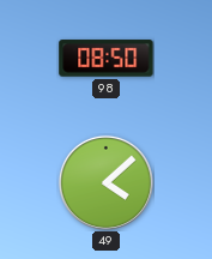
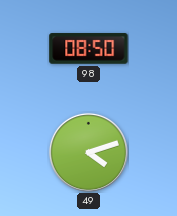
49: 4:08 -> 4:12 (88, 152)
